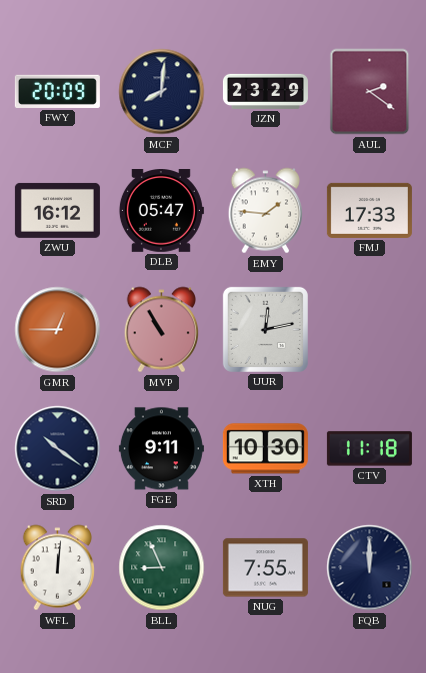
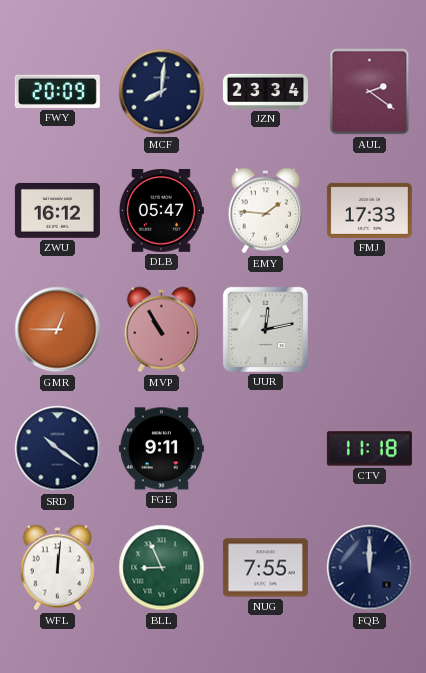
JZN: 23:29 -> 23:34 (265, 91)
XTH: 10:30 -> none (265, 449)
